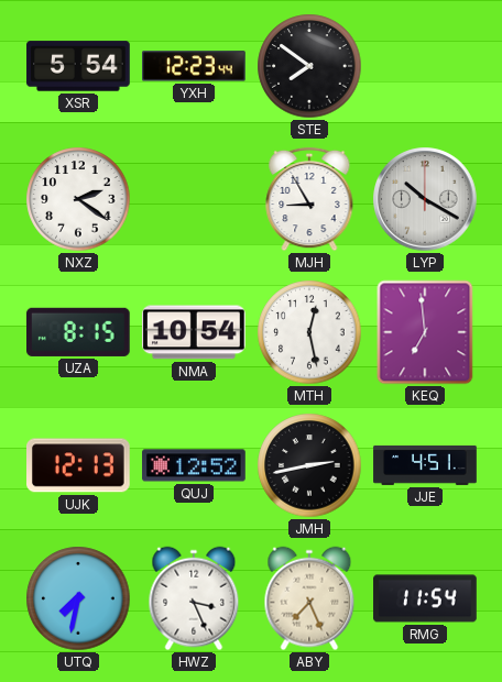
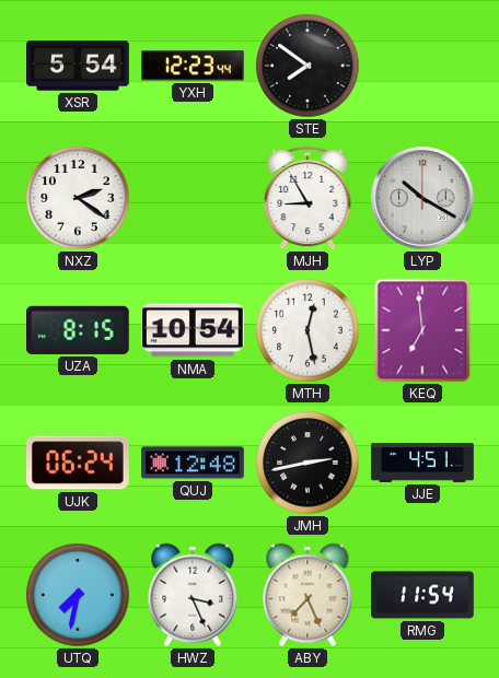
UJK: 12:13 -> 06:24 (79, 463)
QUJ: 12:52 -> 12:48 (193, 463)
